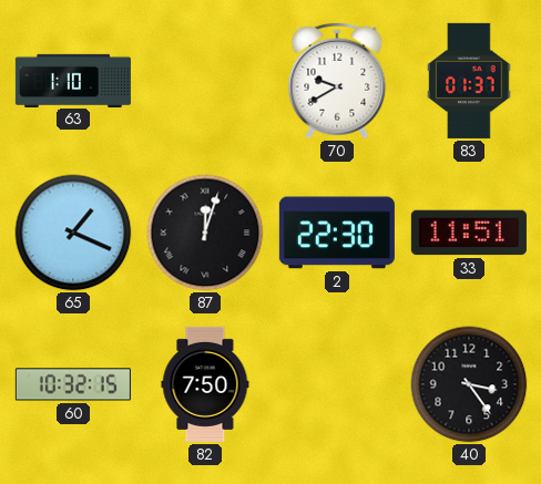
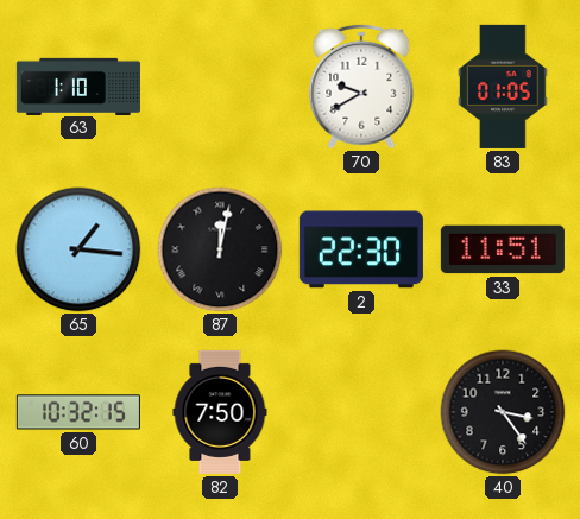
83: 01:37 -> 01:05 (503, 87)
65: 1:19 -> 1:16 (78, 249)
87: 12:03 -> 12:02 (220, 249)
